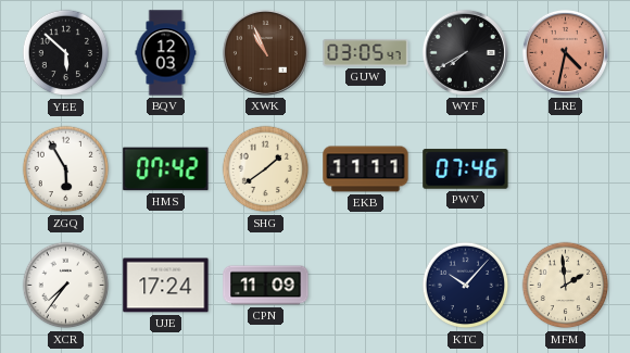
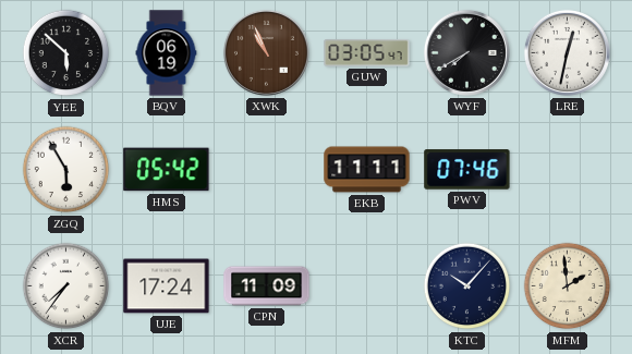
BQV: 12:03 -> 06:19 (167, 53)
LRE: 4:32 -> 12:32 (567, 52)
LRE dial: salmon -> white (567, 52)
HMS: 07:42 -> 05:42 (167, 170)
SHG: 1:39 -> none (266, 169)
